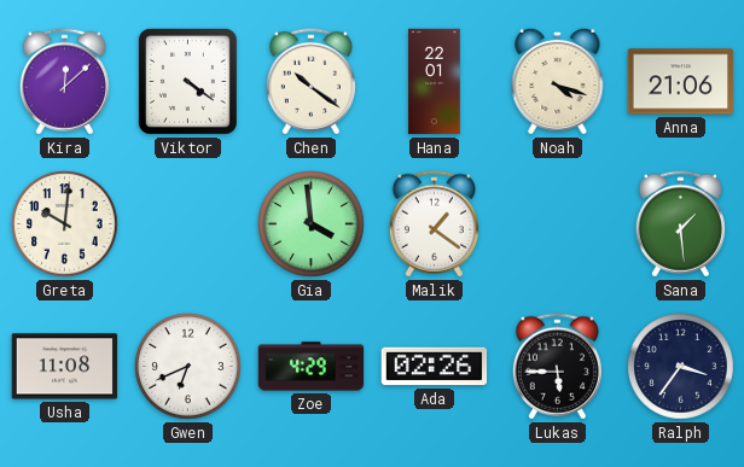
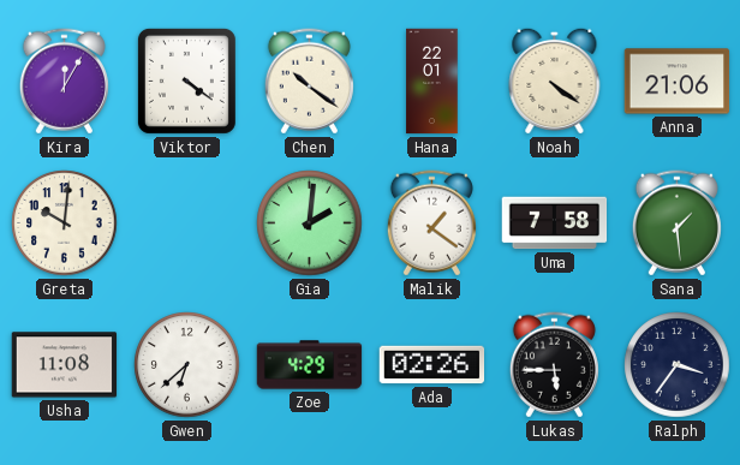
Kira: 12:08 -> 12:05 (64, 82)
Noah: 4:18 -> 4:21 (555, 81)
Gia: 3:59 -> 2:01 (310, 223)
Uma: none -> 7:58 (555, 223)
Gwen: 6:41 -> 6:38 (187, 365)
